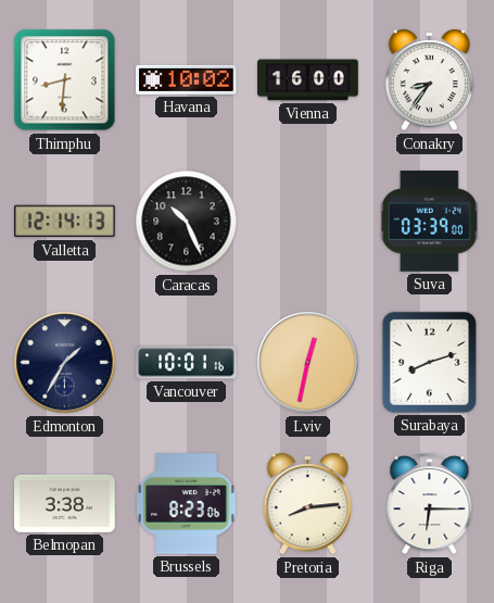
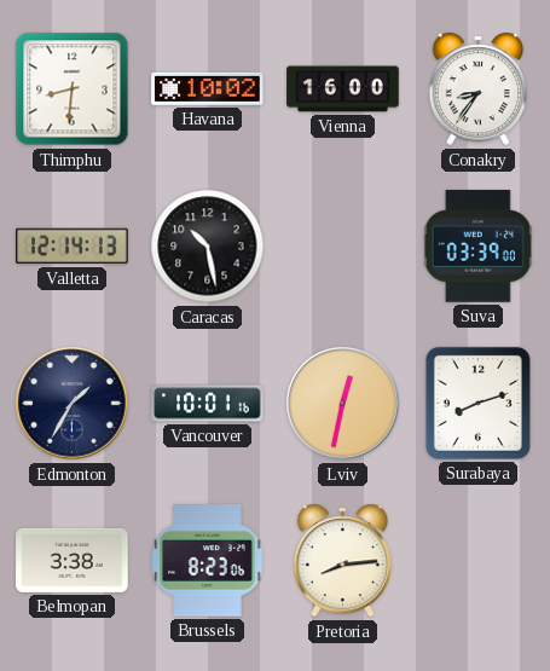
Caracas: 10:26 -> 10:28 (208, 247)
Riga: 6:15 -> none (430, 504)
